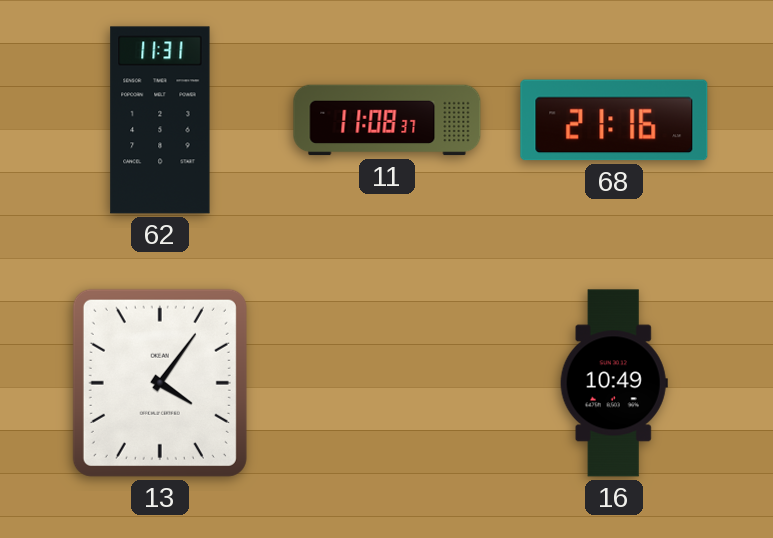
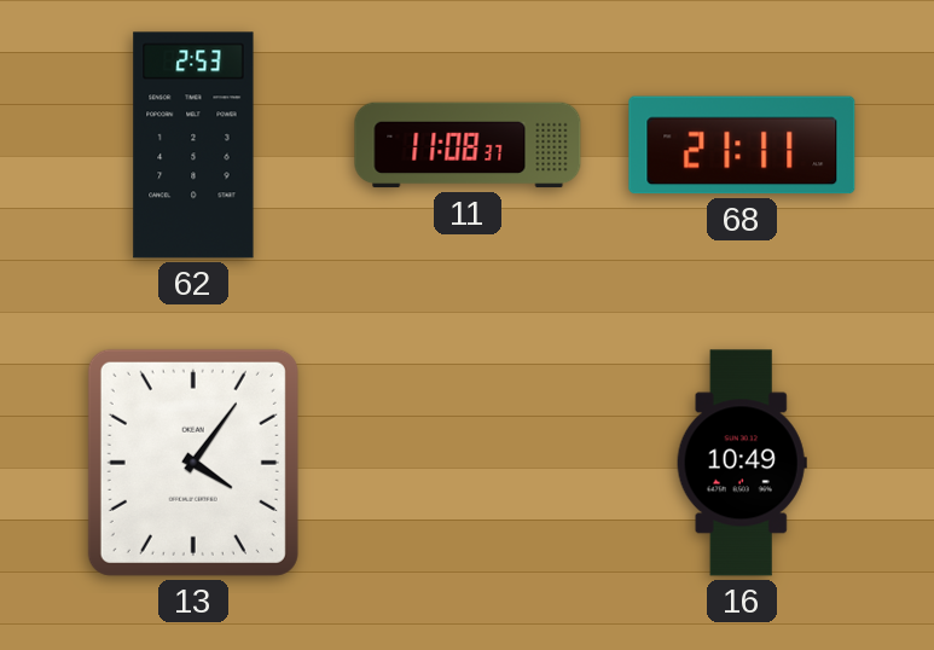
62: 11:31 -> 2:53 (193, 145)
68: 21:16 -> 21:11 (742, 145)
